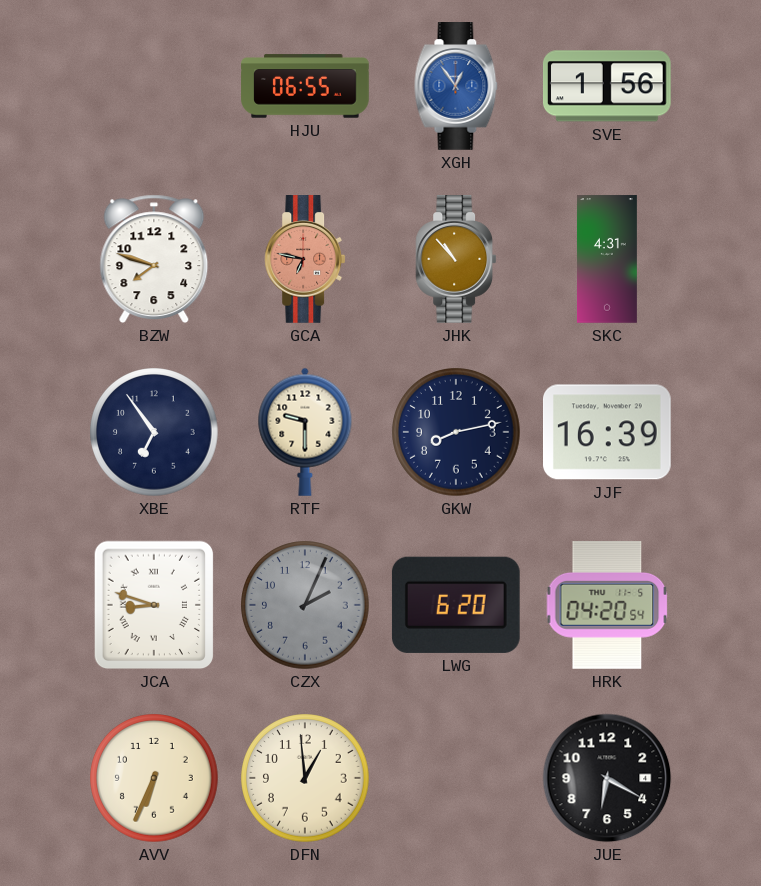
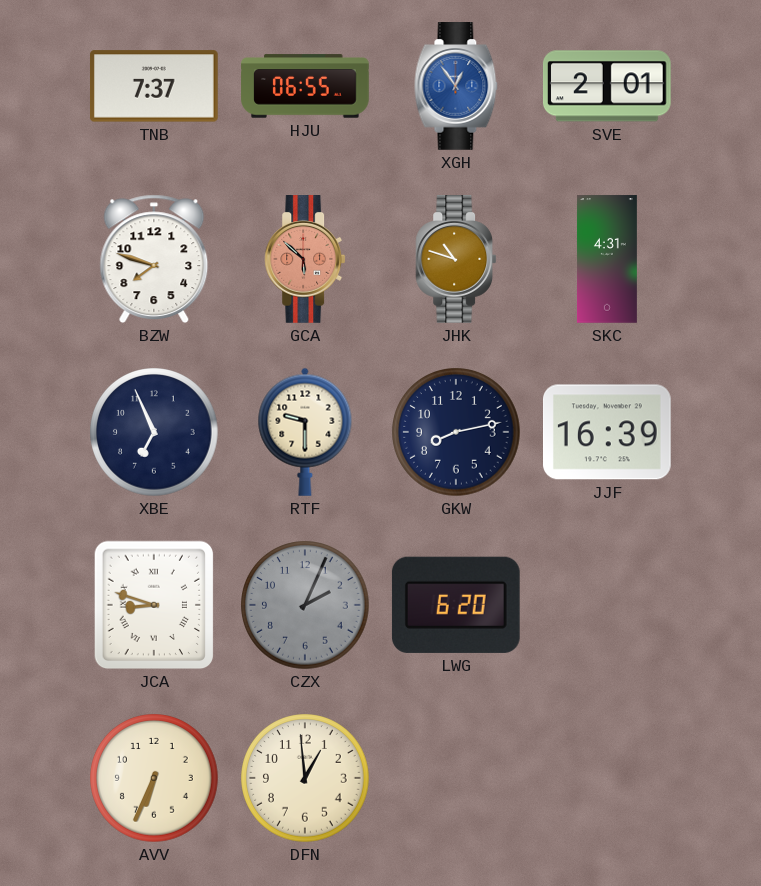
TNB: none -> 7:37 (155, 86)
SVE: 1:56 -> 2:01 (607, 86)
GCA: 6:47 -> 5:52 (305, 260)
JHK: 10:53 -> 10:48 (456, 260)
XBE: 6:54 -> 6:56 (154, 432)
HRK: 04:20 -> none (607, 606)
JUE: 6:20 -> none (607, 778)
